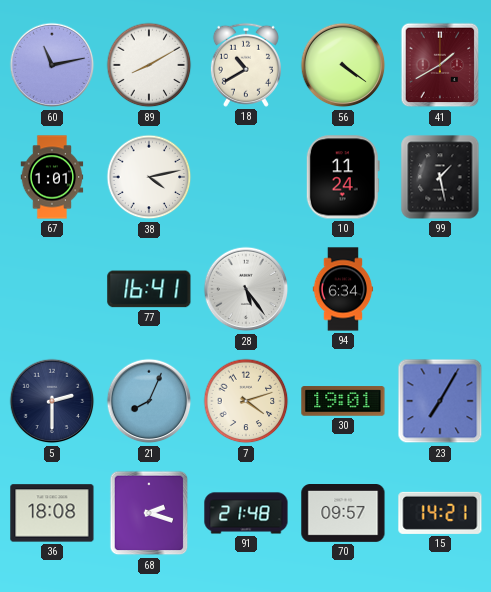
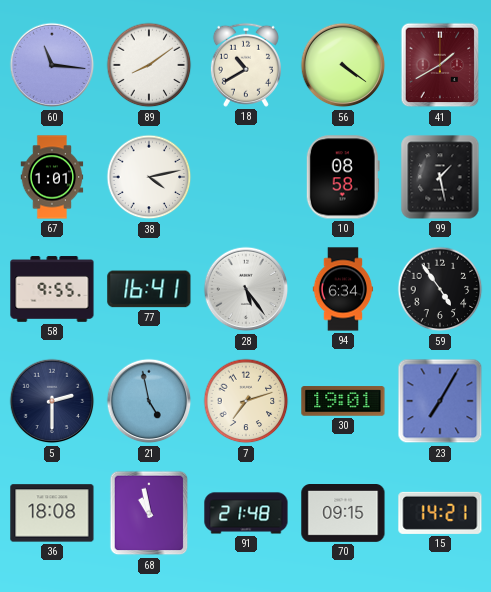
60: 11:13 -> 11:16 (52, 65)
89: 8:10 -> 8:09 (149, 65)
10: 11:24 -> 08:58 (343, 177)
58: none -> 9:55 (52, 289)
59: none -> 4:54 (440, 289)
21: 8:04 -> 4:58 (149, 401)
7: 4:12 -> 7:12 (246, 401)
68: 2:18 -> 10:58 (149, 513)
70: 09:57 -> 09:15 (343, 514)
